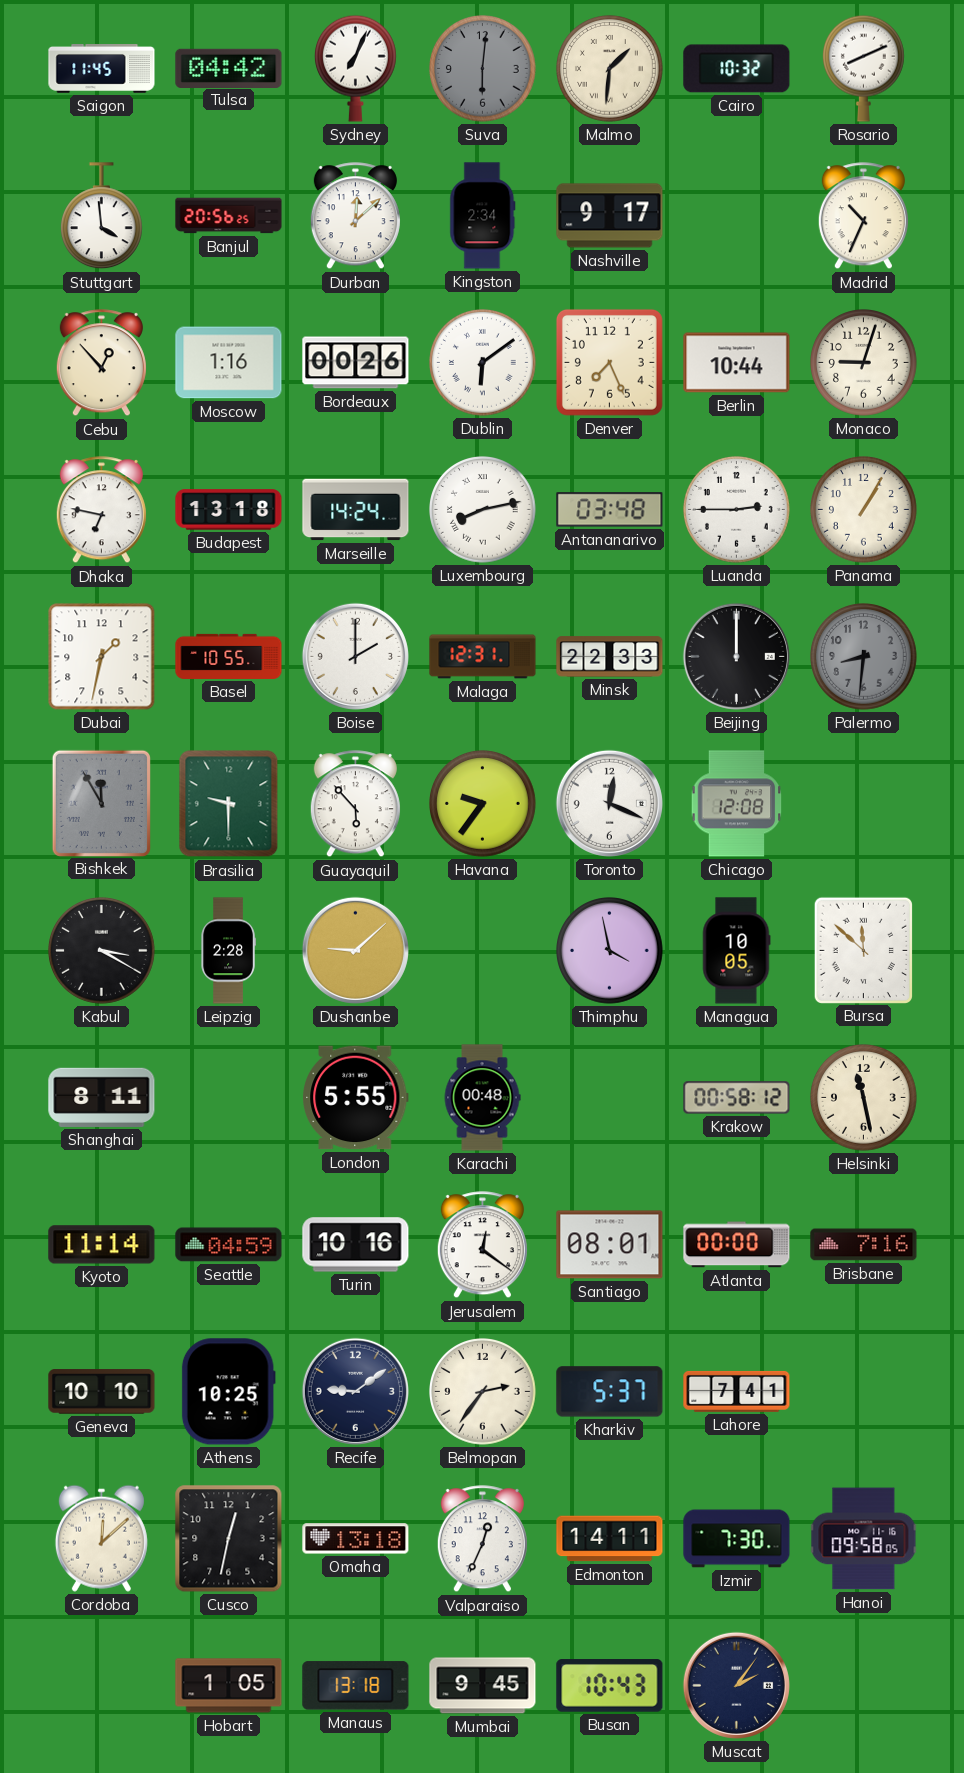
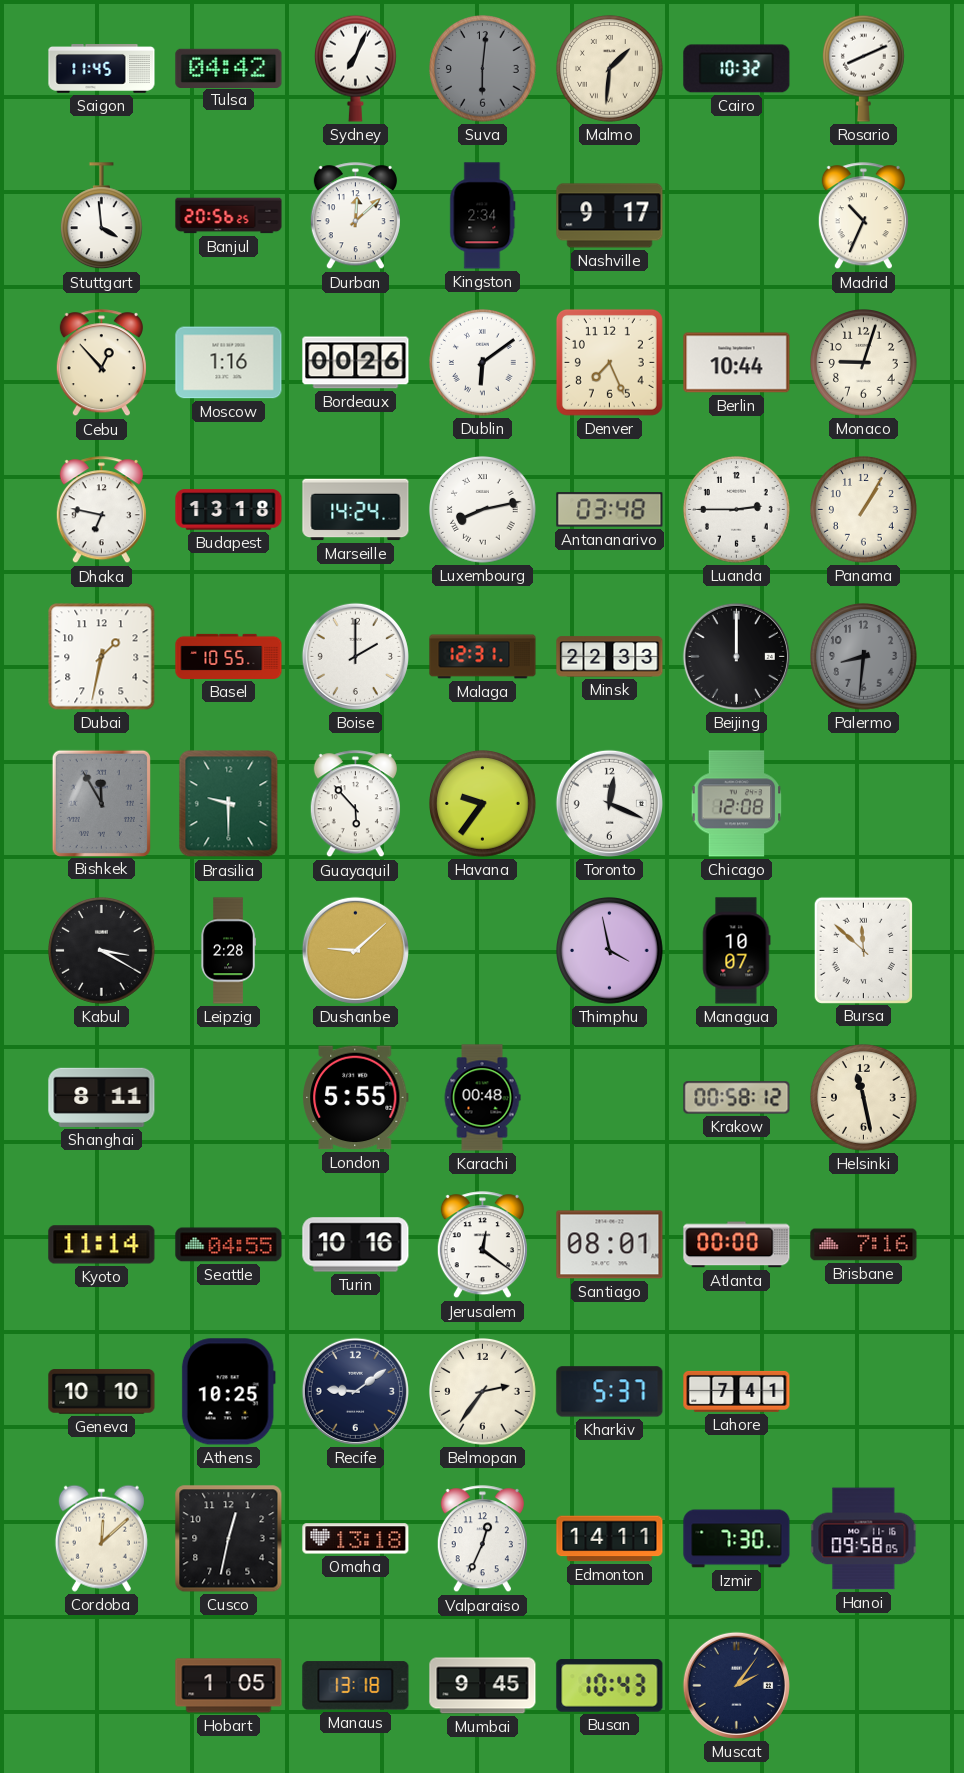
Managua: 10:05 -> 10:07 (736, 951)
Seattle: 04:59 -> 04:55 (229, 1245)
